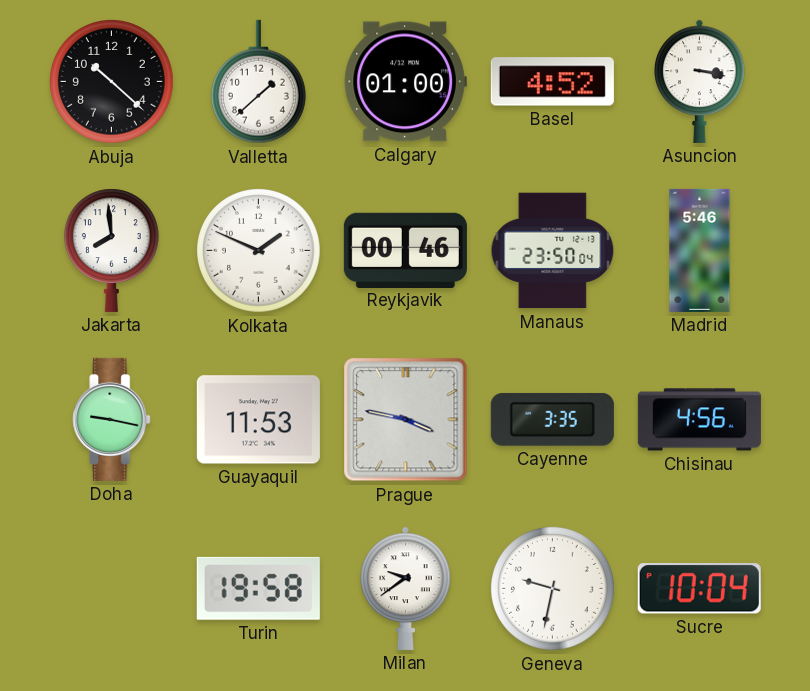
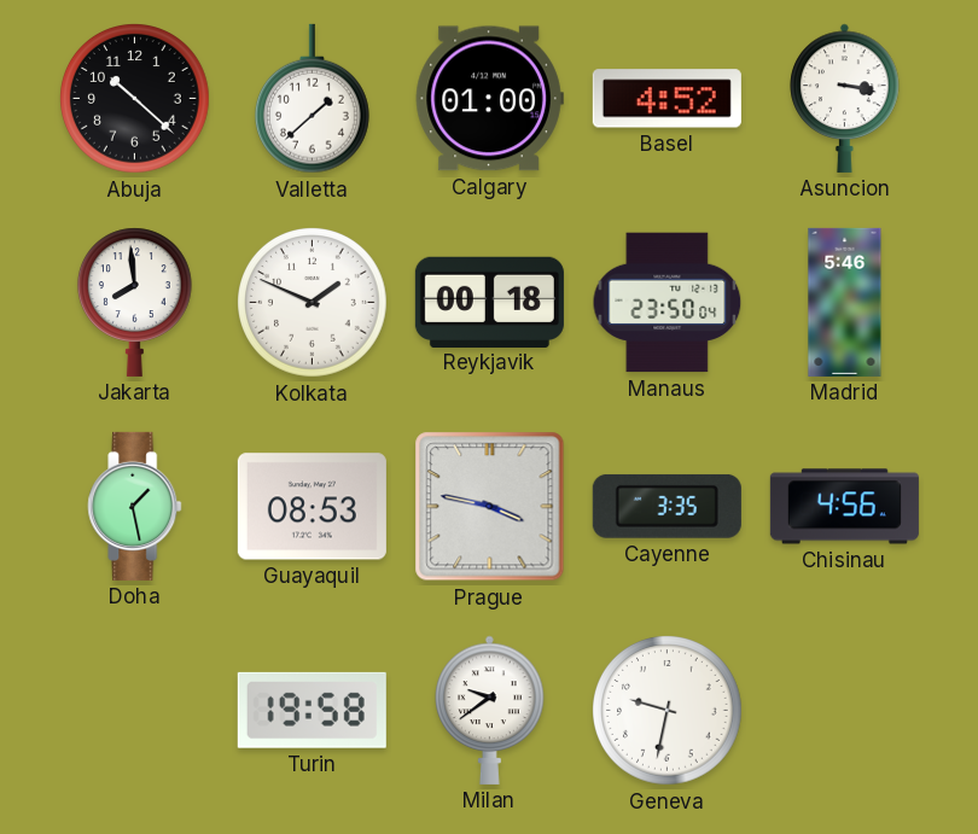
Reykjavik: 00:46 -> 00:18 (489, 302)
Doha: 9:17 -> 1:28 (135, 506)
Guayaquil: 11:53 -> 08:53 (312, 507)
Sucre: 10:04 -> none (699, 589)
